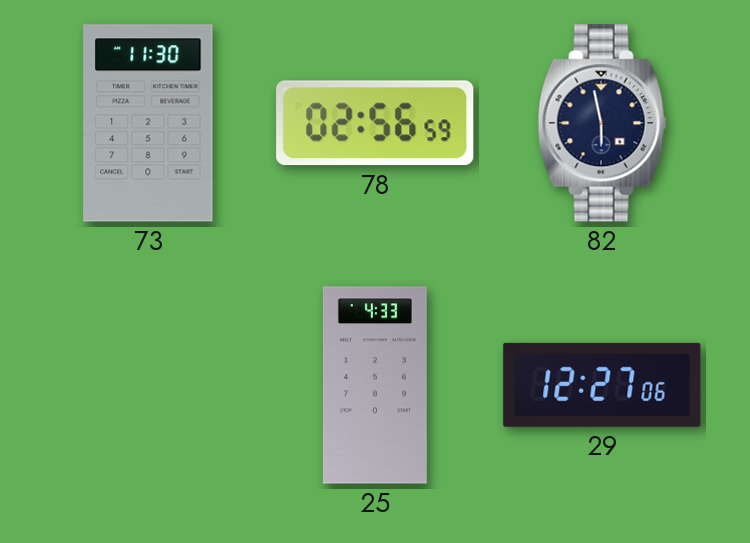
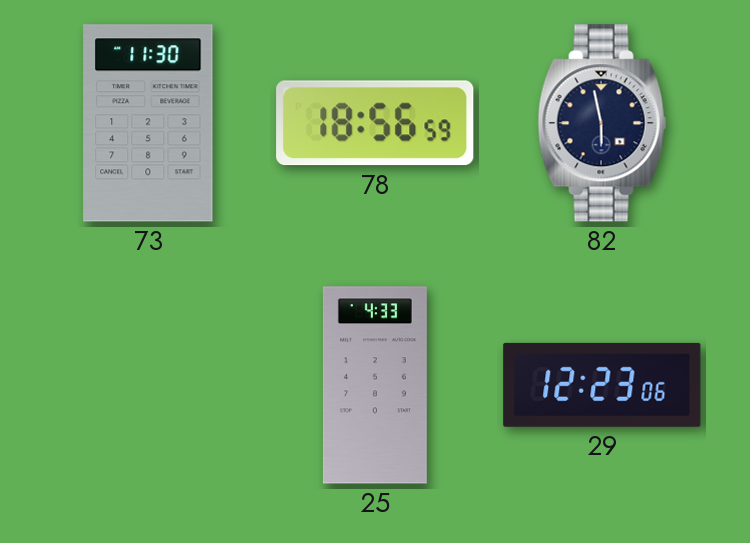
78: 02:56 -> 18:56 (375, 123)
29: 12:27 -> 12:23 (602, 385)
